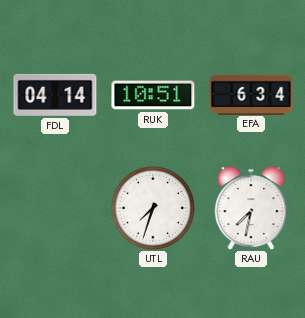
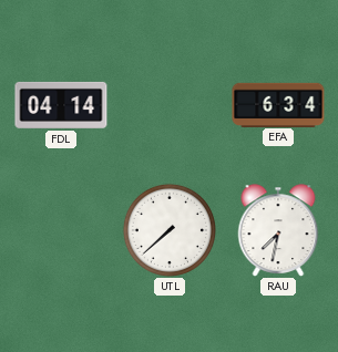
RUK: 10:51 -> none (153, 95)
UTL: 7:33 -> 7:38 (170, 230)
